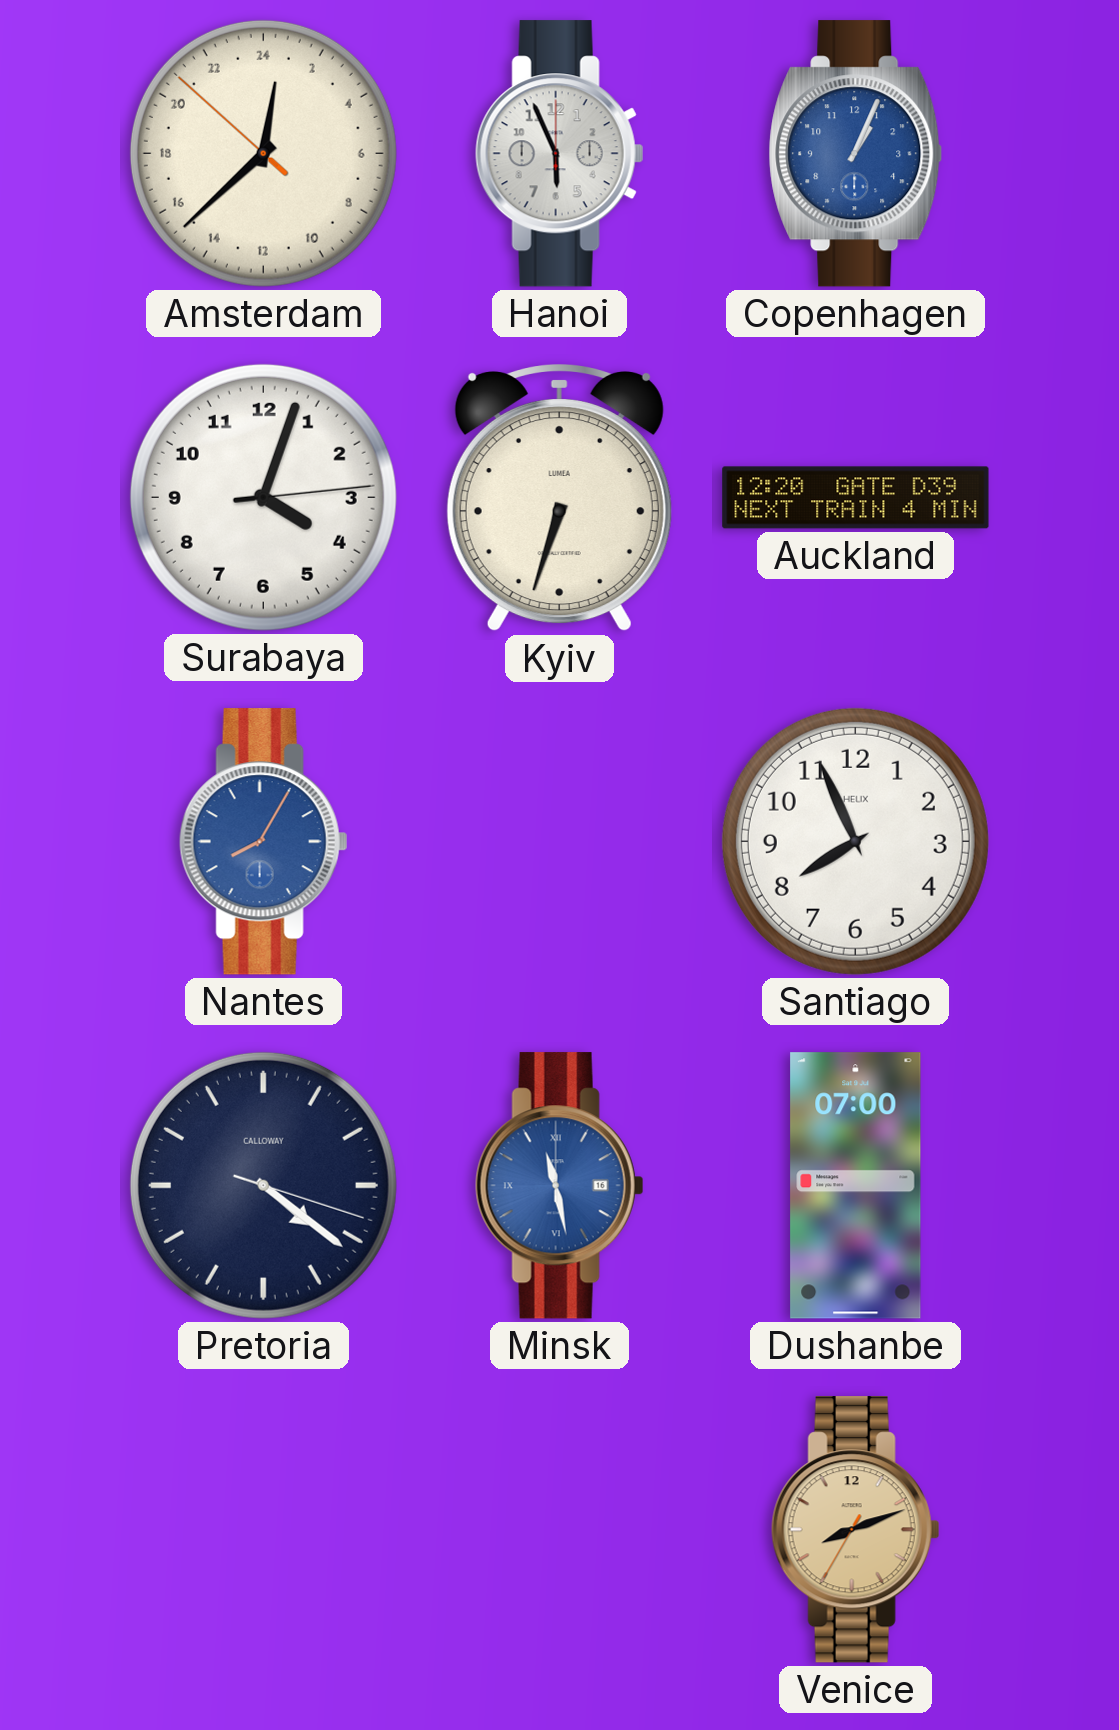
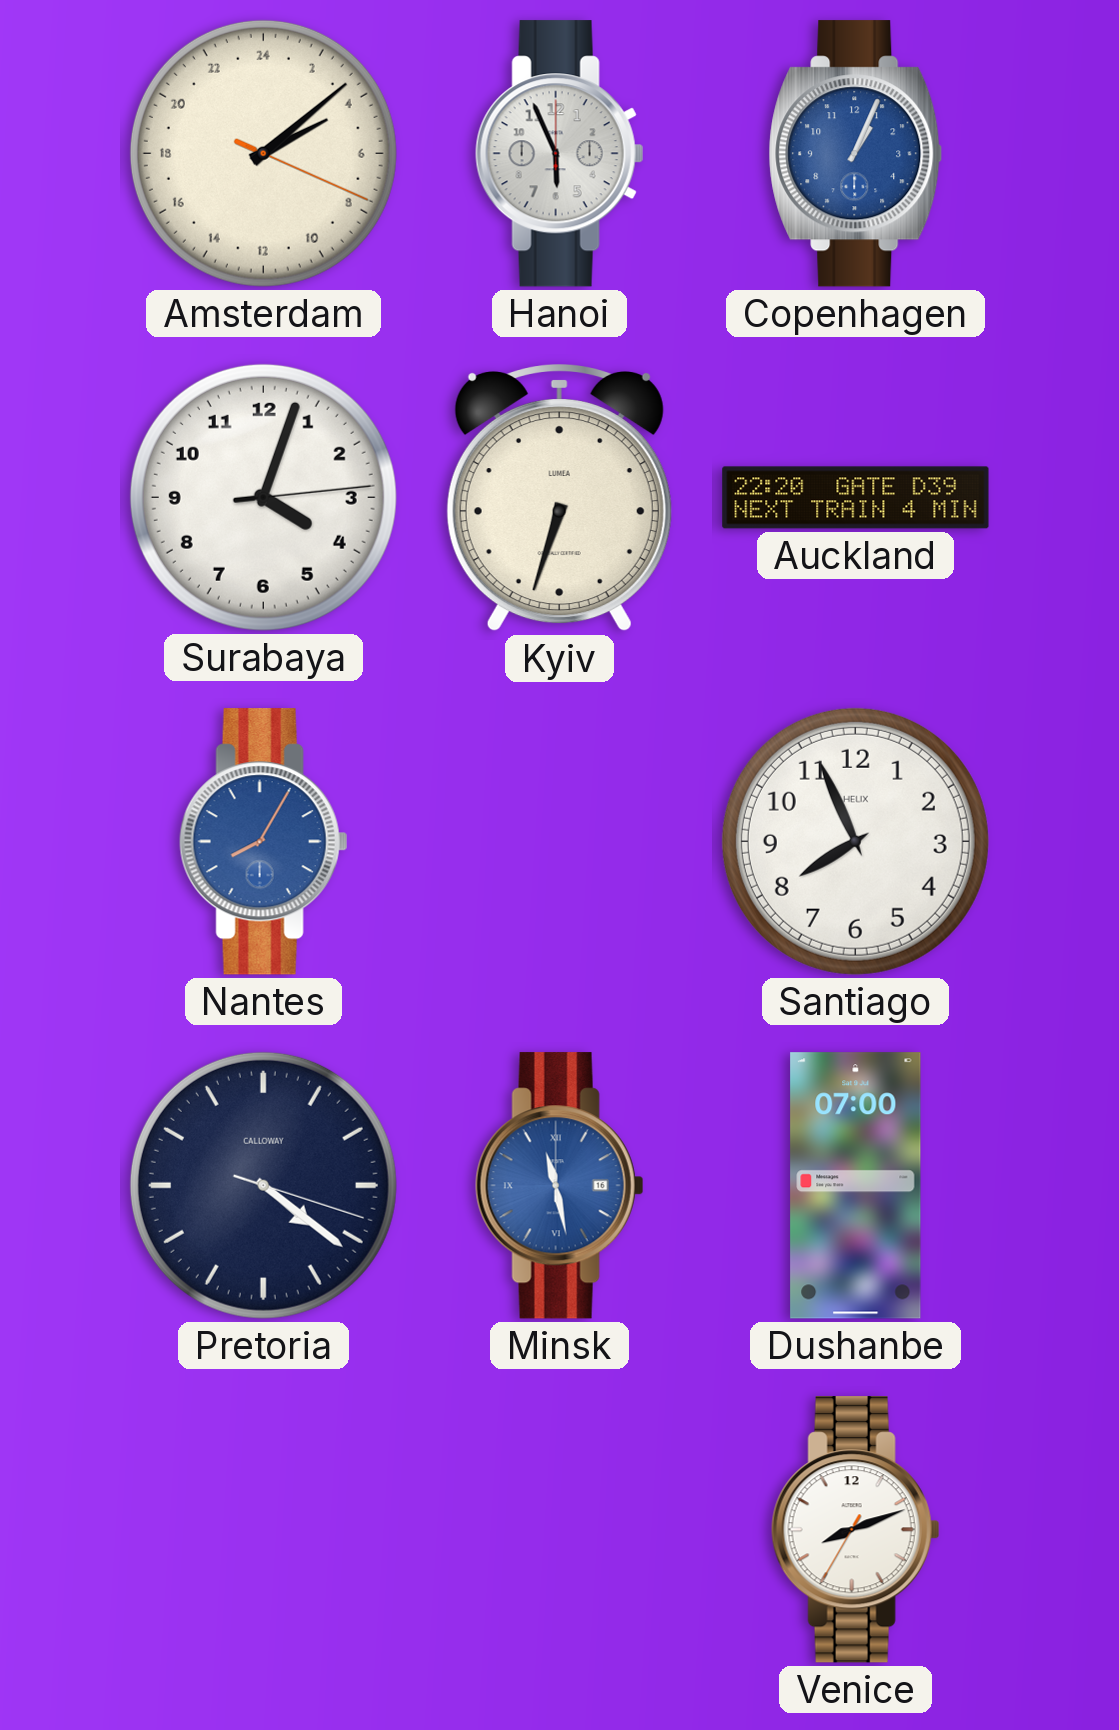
Amsterdam: 0:37 -> 4:08 (263, 153)
Auckland: 12:20 -> 22:20 (856, 498)
Venice dial: champagne -> white (855, 1530)
